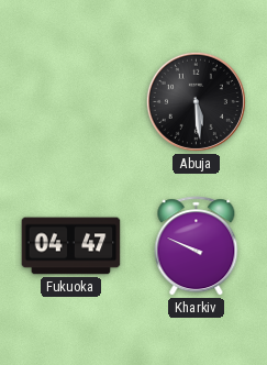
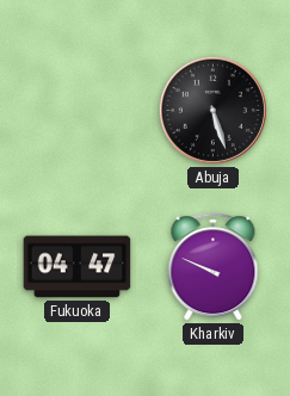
Abuja: 5:29 -> 5:27 (212, 110)
